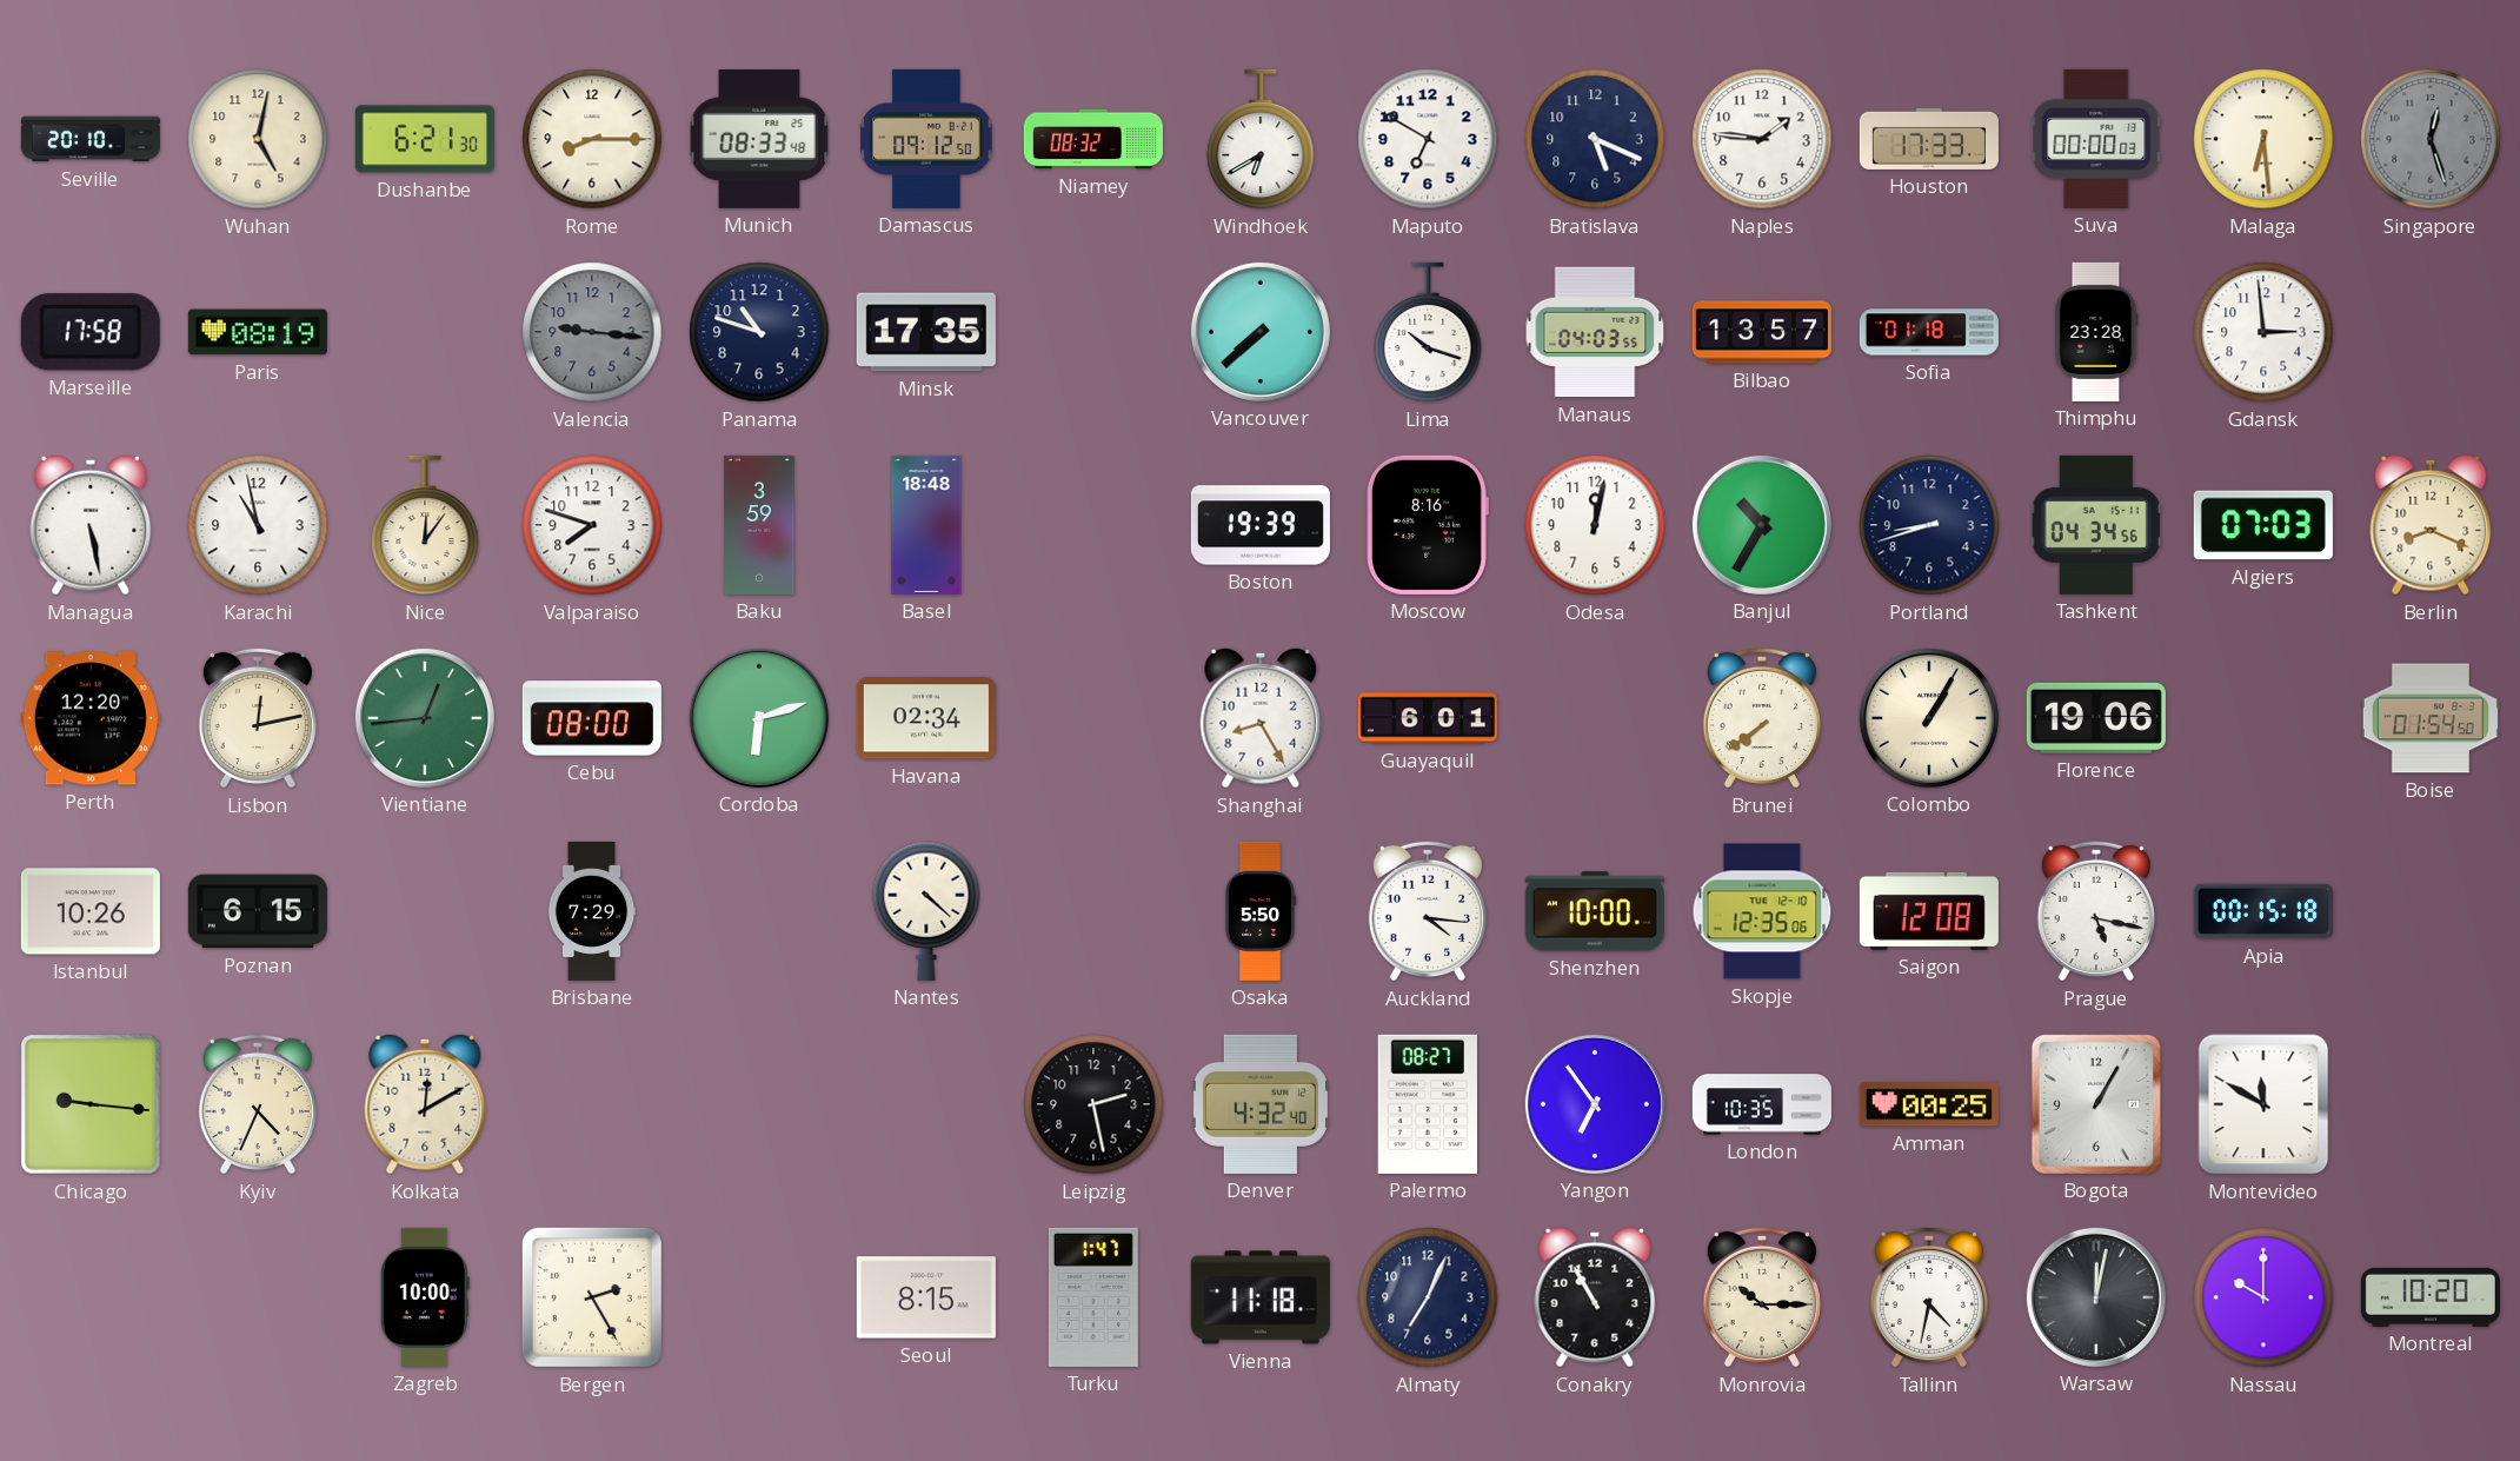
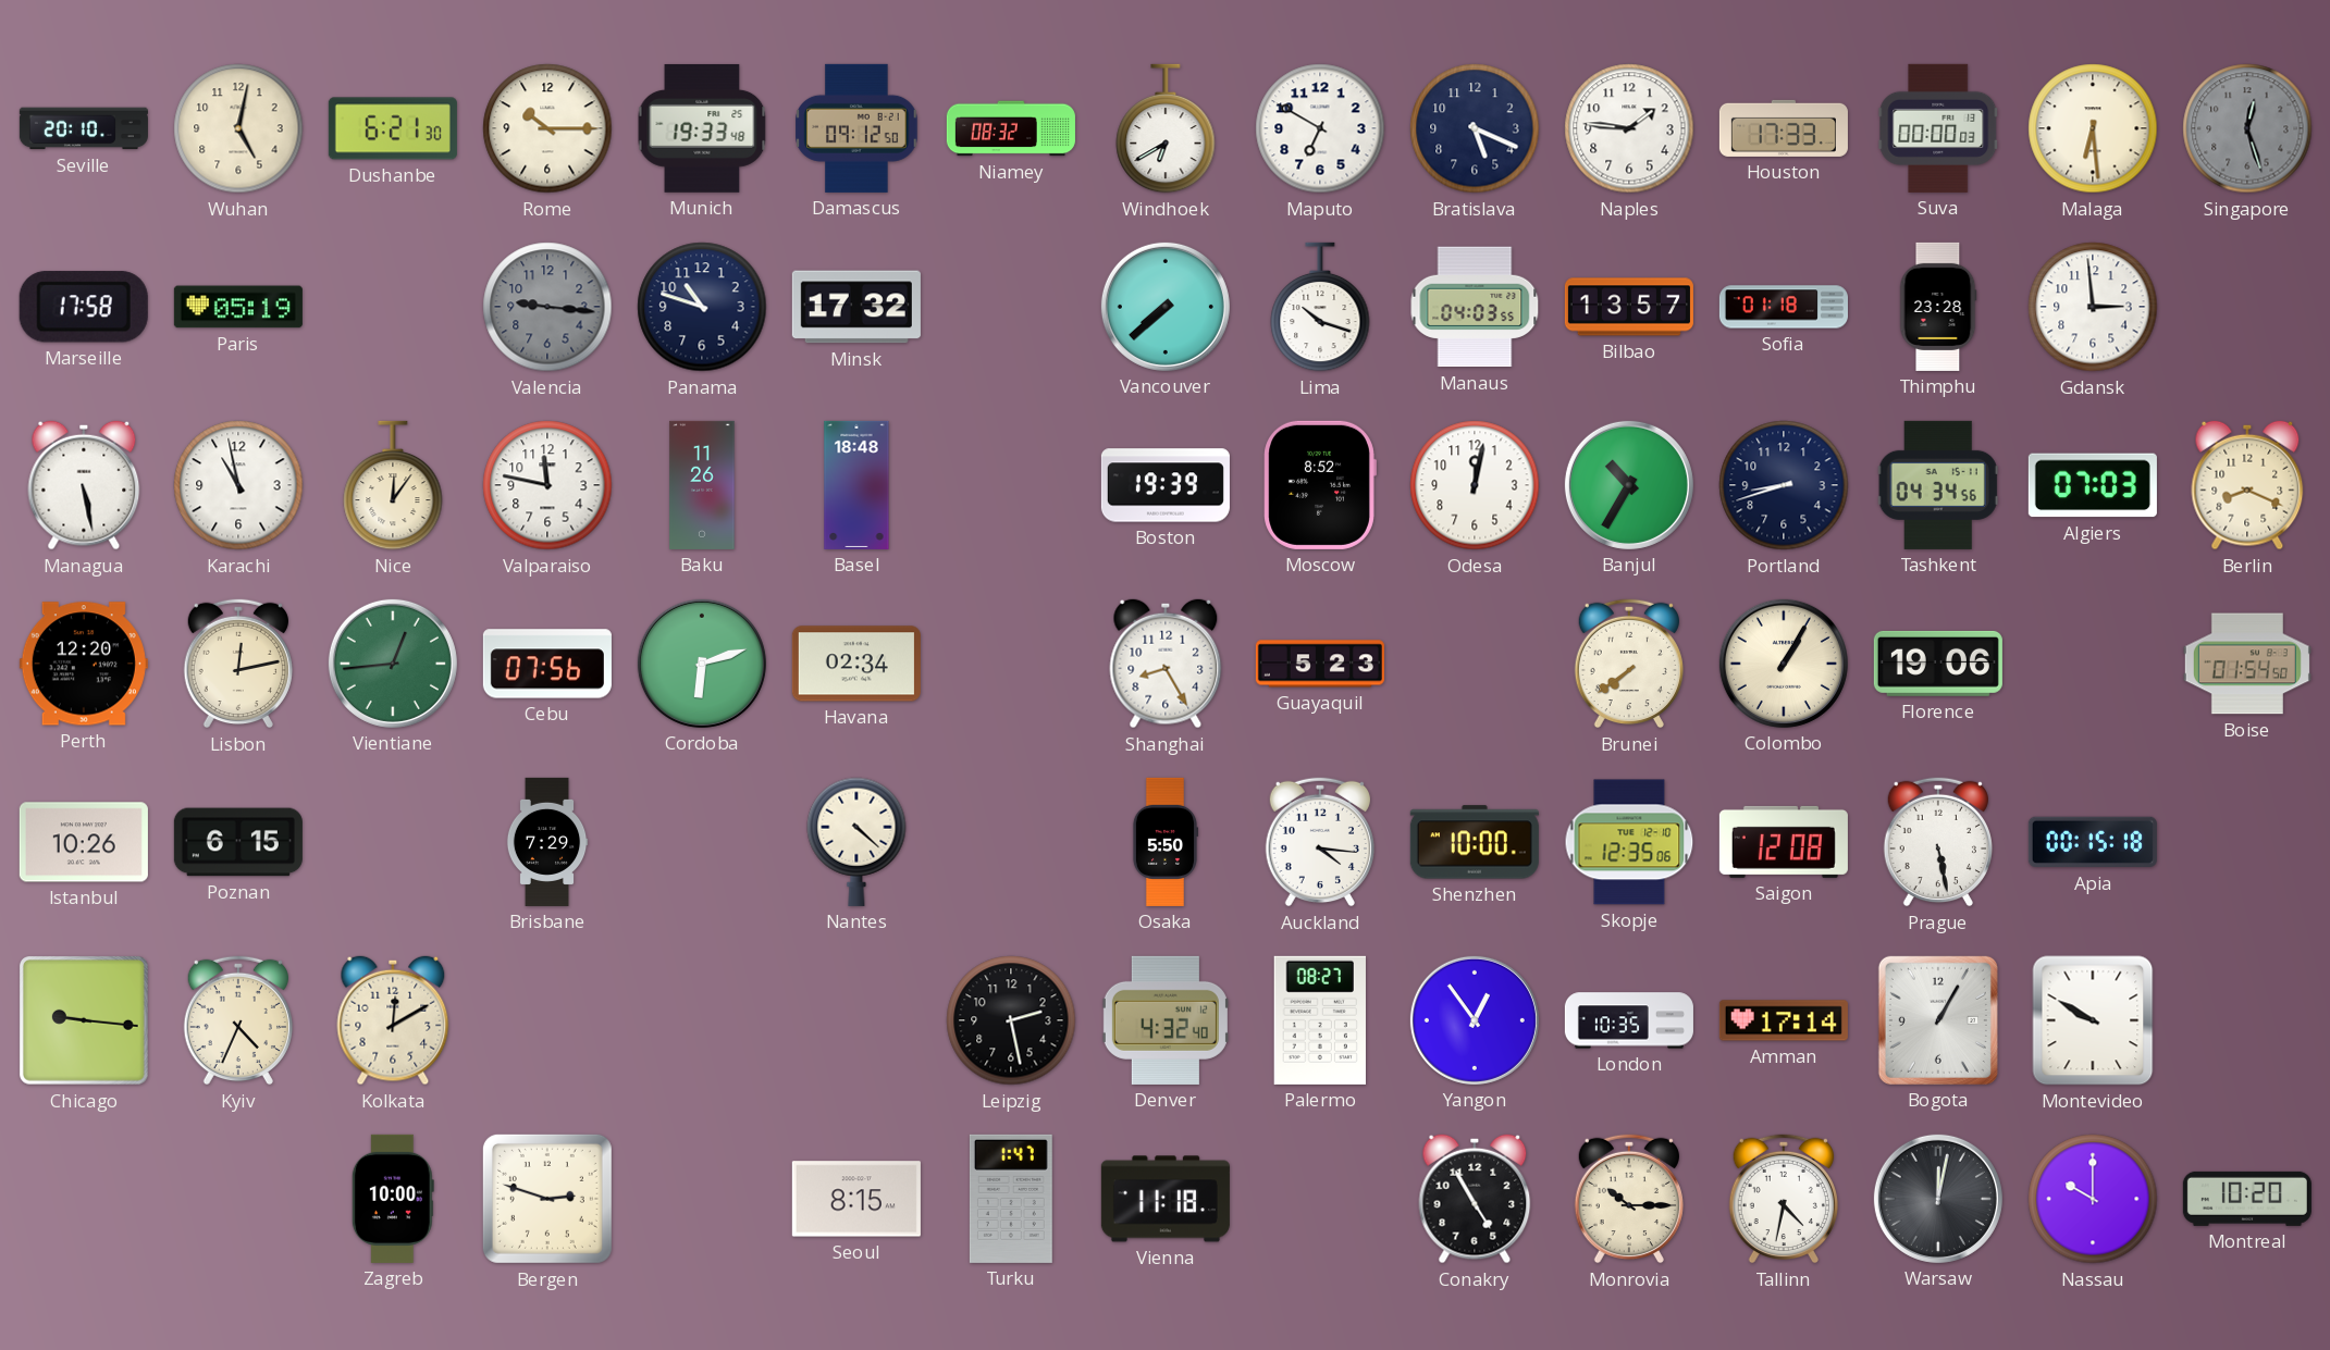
Rome: 8:15 -> 10:15 (547, 128)
Munich: 08:33 -> 19:33 (702, 128)
Paris: 08:19 -> 05:19 (238, 307)
Minsk: 17:35 -> 17:32 (856, 307)
Valparaiso: 7:48 -> 11:47 (547, 485)
Baku: 3:59 -> 11:26 (702, 485)
Moscow: 8:16 -> 8:52 (1320, 485)
Cebu: 08:00 -> 07:56 (547, 664)
Guayaquil: 6:01 -> 5:23 (1320, 664)
Prague: 5:17 -> 5:28 (1938, 842)
Yangon: 6:54 -> 12:54 (1475, 1020)
Amman: 00:25 -> 17:14 (1784, 1020)
Montevideo: 11:50 -> 9:50 (2093, 1020)
Bergen: 2:25 -> 2:48 (547, 1199)
Almaty: 7:04 -> none (1428, 1297)
Conakry: 10:55 -> 4:55 (1475, 1199)
